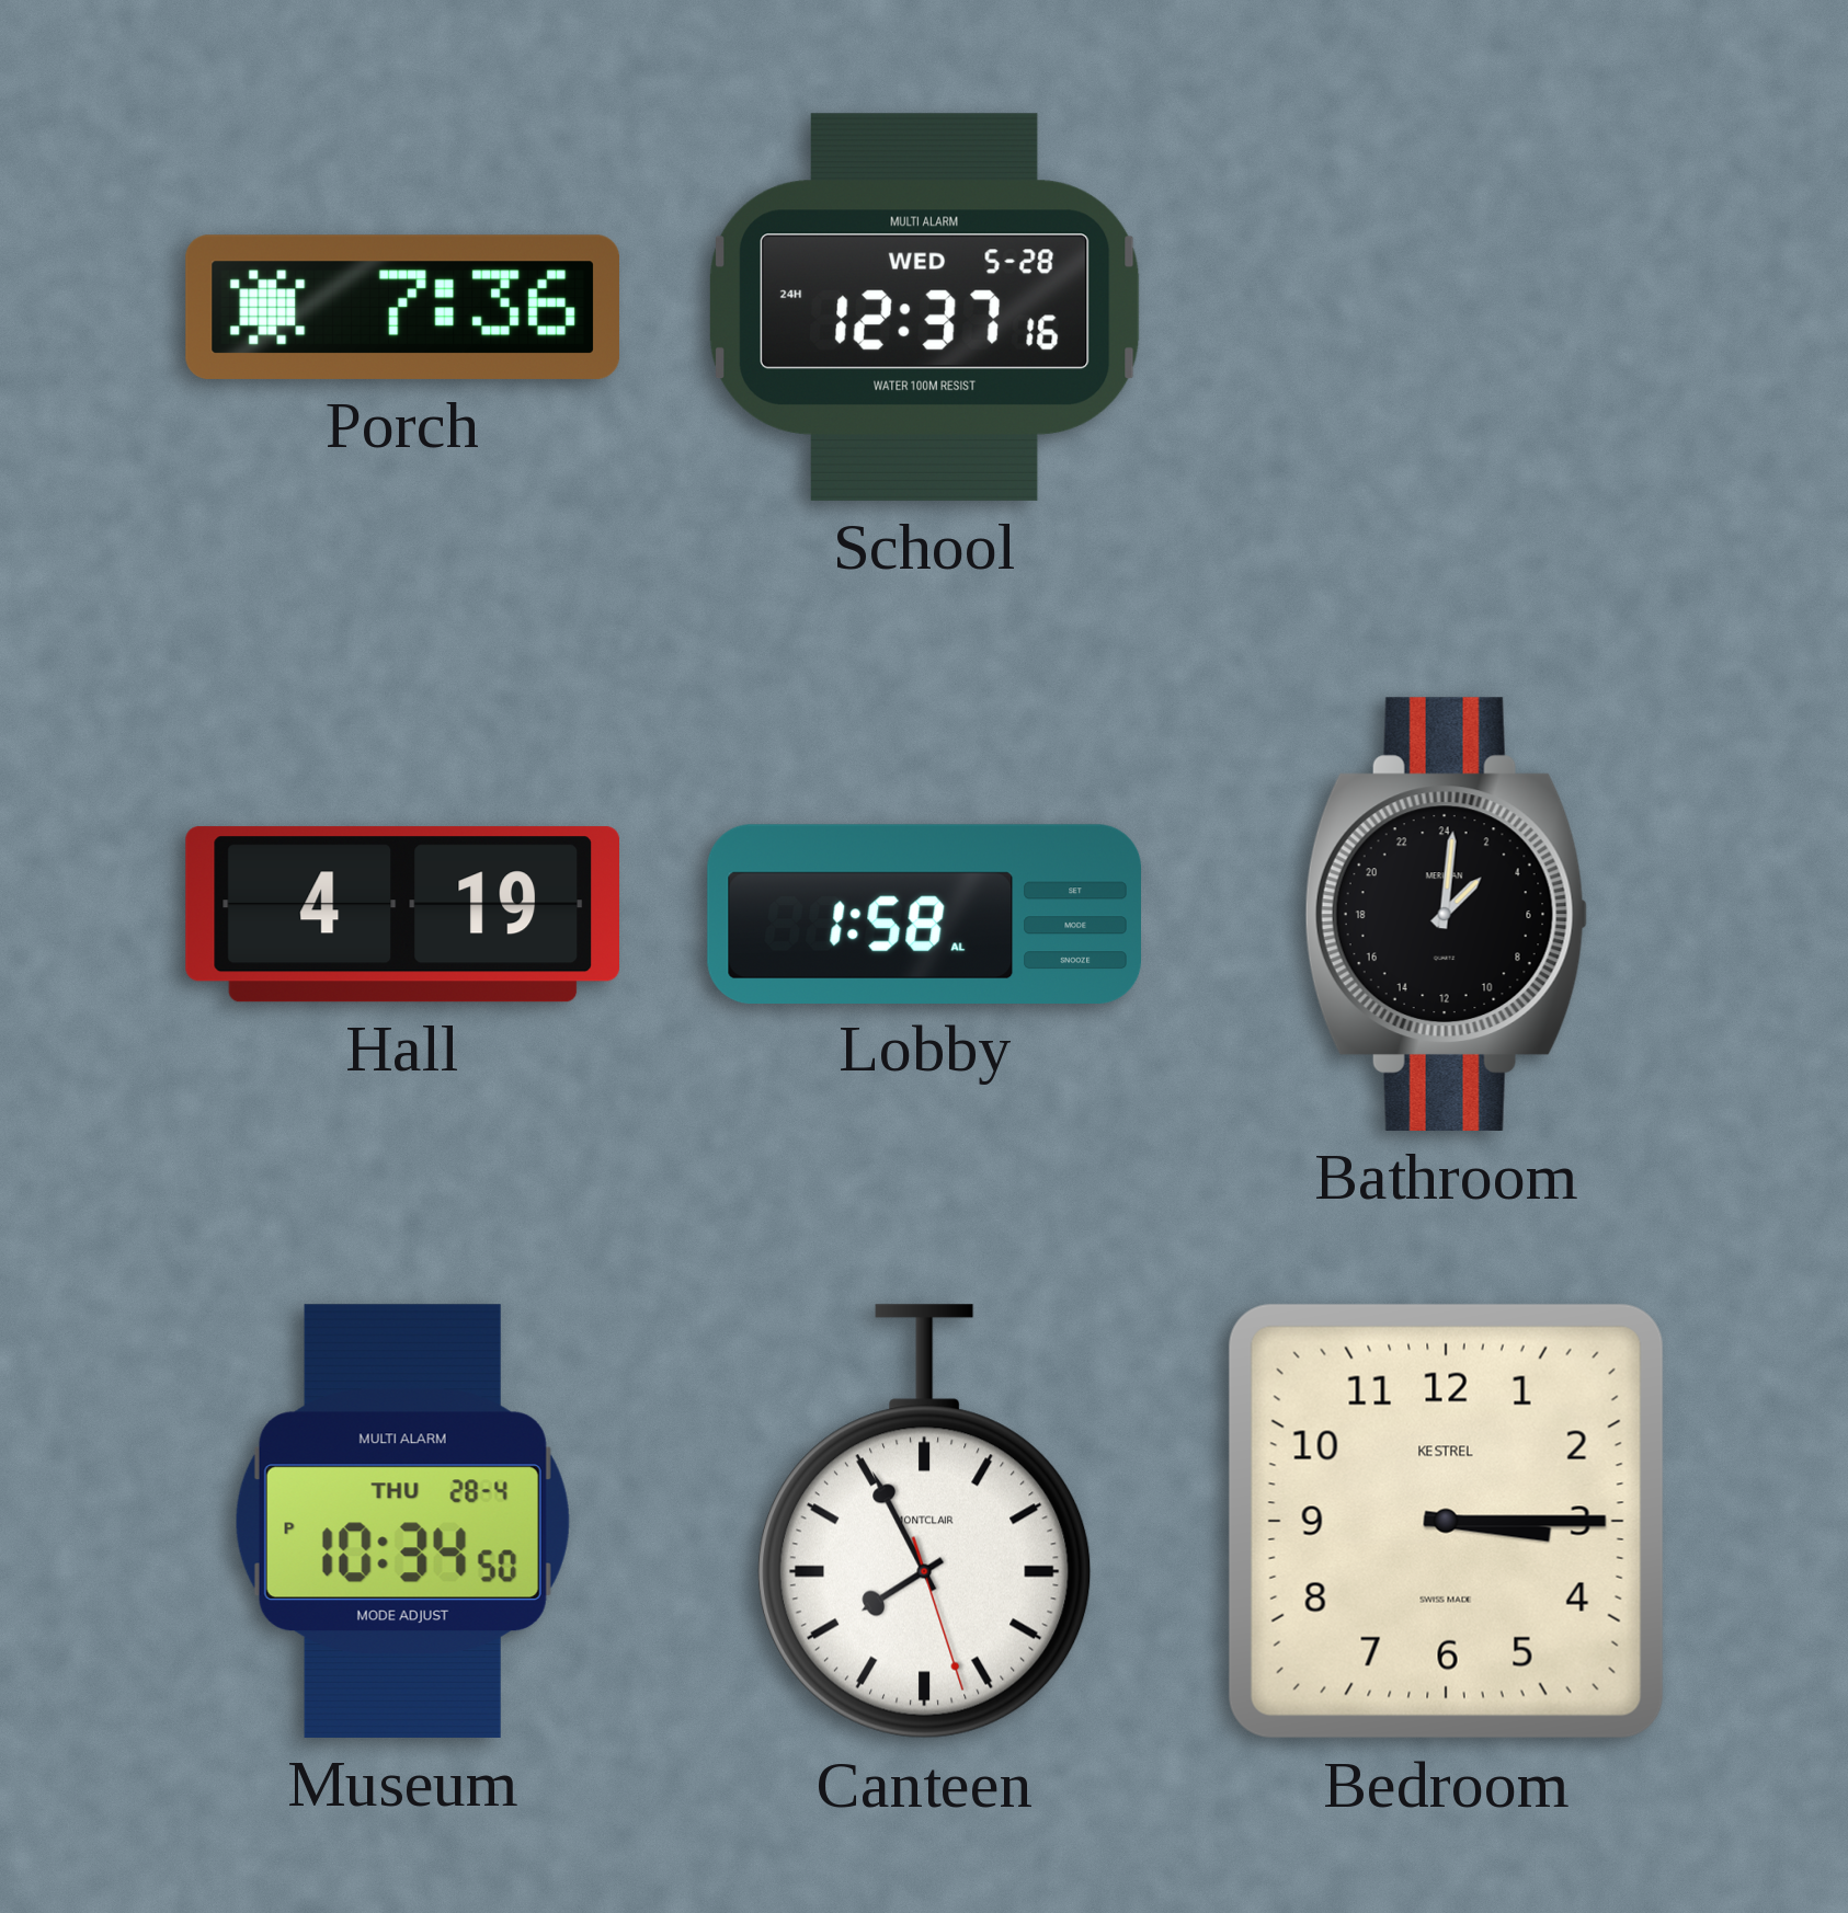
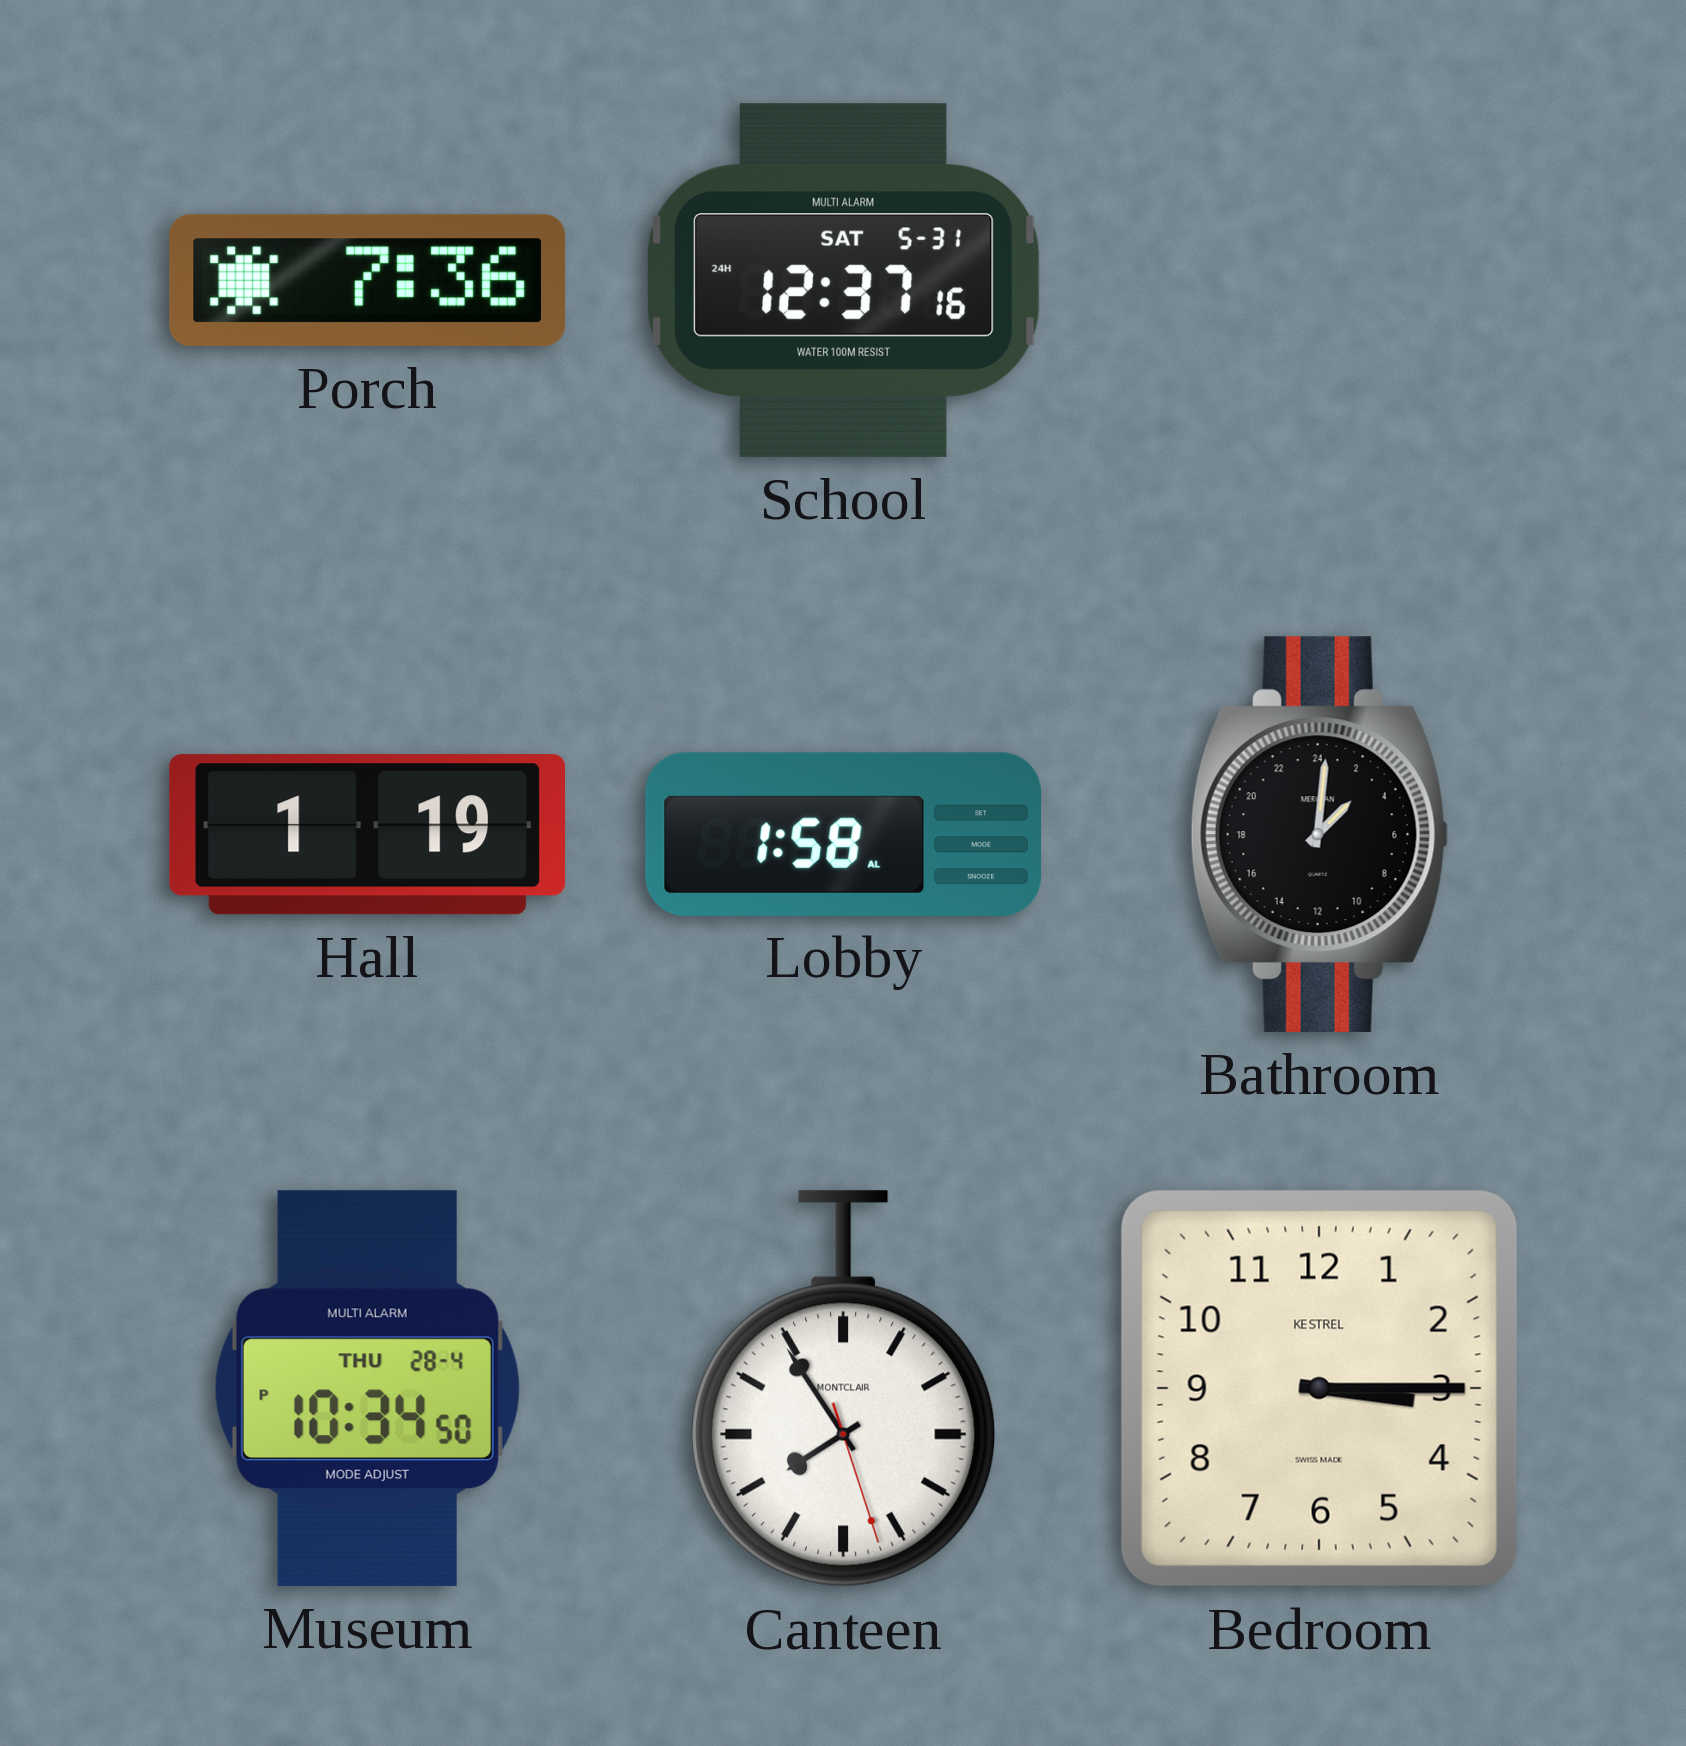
School date: WED 5-28 -> SAT 5-31 (843, 280)
Hall: 4:19 -> 1:19 (367, 835)
Canteen: 7:55 -> 7:54 (843, 1389)
